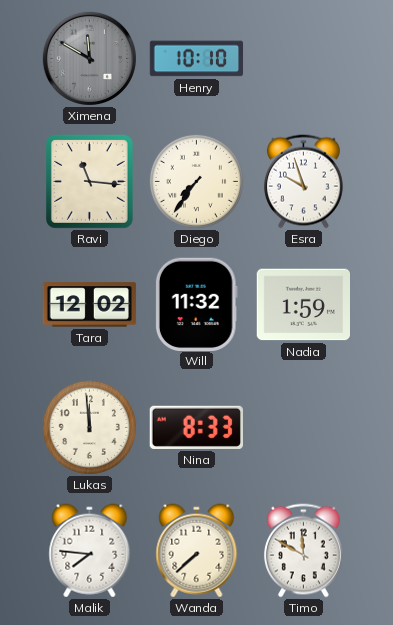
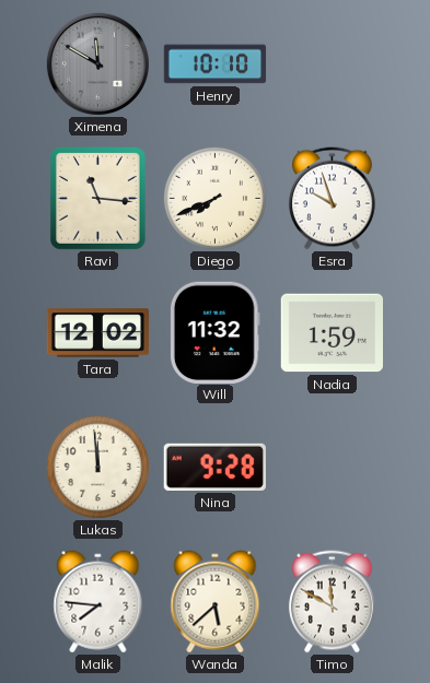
Diego: 7:36 -> 7:41 (214, 198)
Nina: 8:33 -> 9:28 (214, 467)
Wanda: 7:38 -> 5:38 (216, 602)
